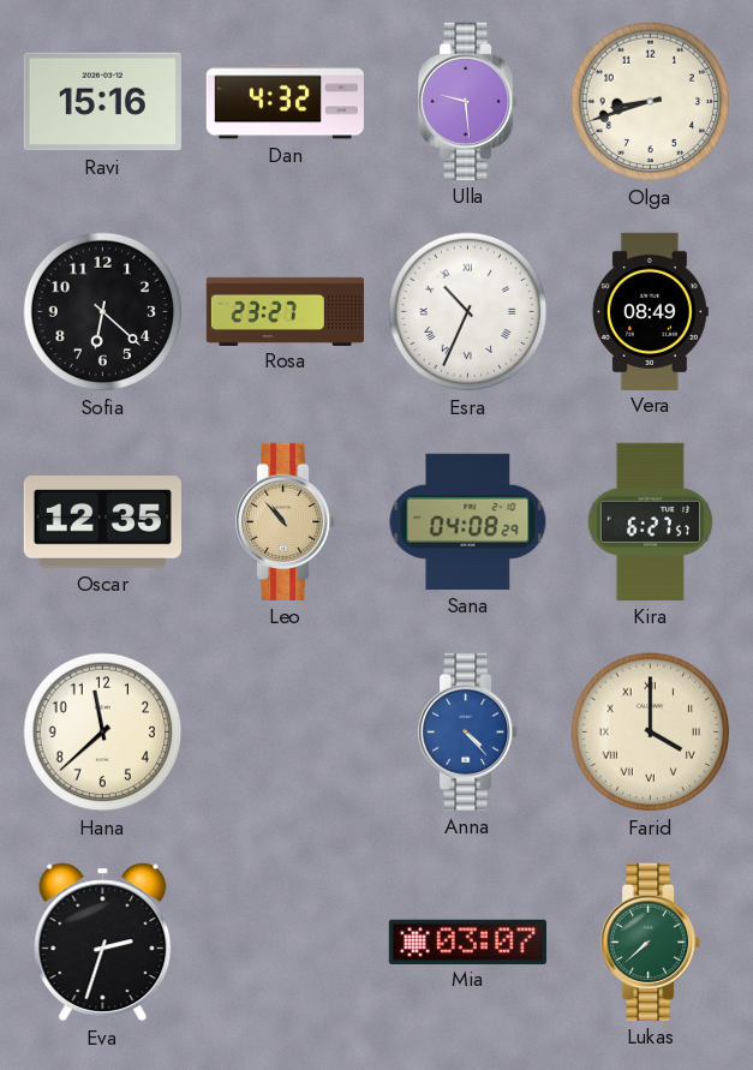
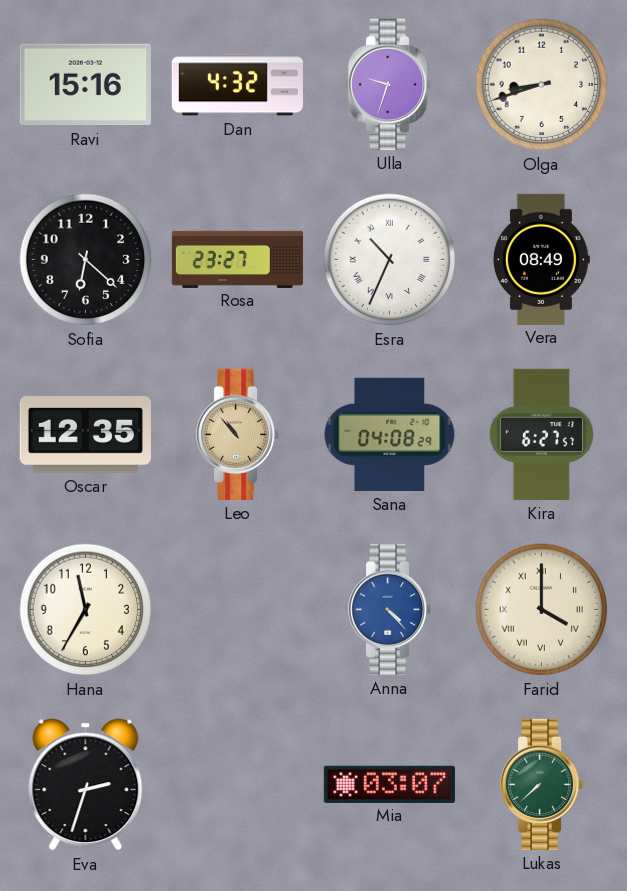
Ulla: 9:29 -> 9:33 (390, 84)
Hana: 11:38 -> 11:35 (86, 610)
